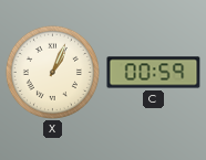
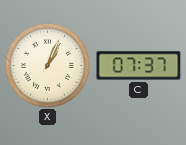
C: 00:59 -> 07:37 (139, 66)
